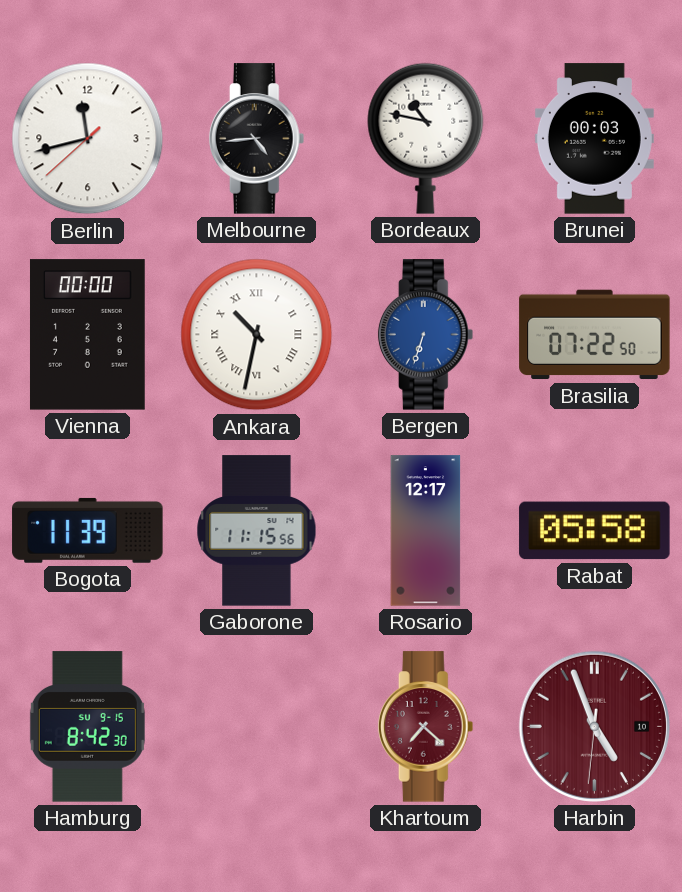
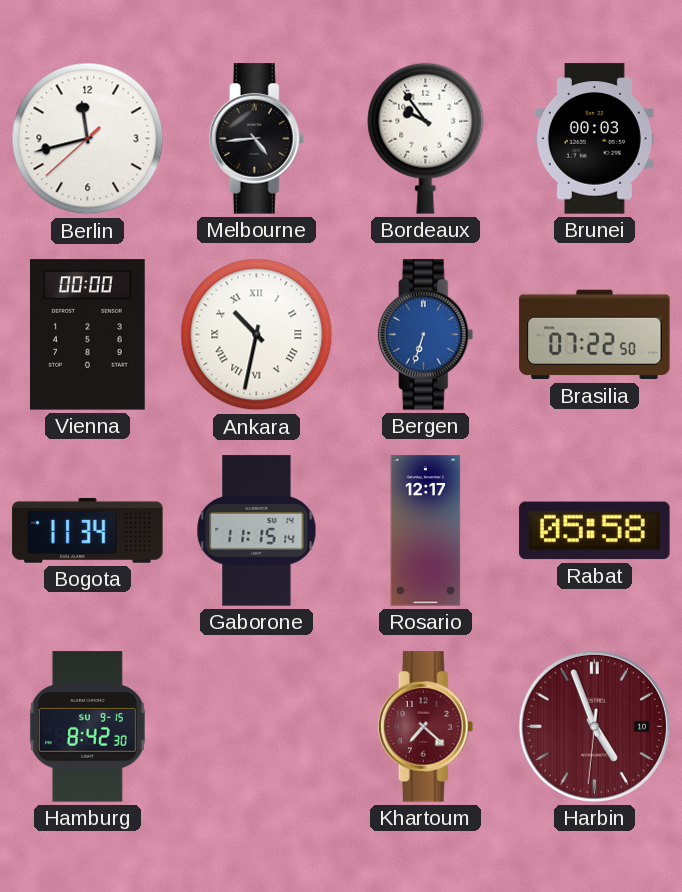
Bordeaux: 10:47 -> 9:54 (426, 138)
Bogota: 11:39 -> 11:34 (88, 530)
Gaborone: 11:15:56 -> 11:15:14 (257, 531)
